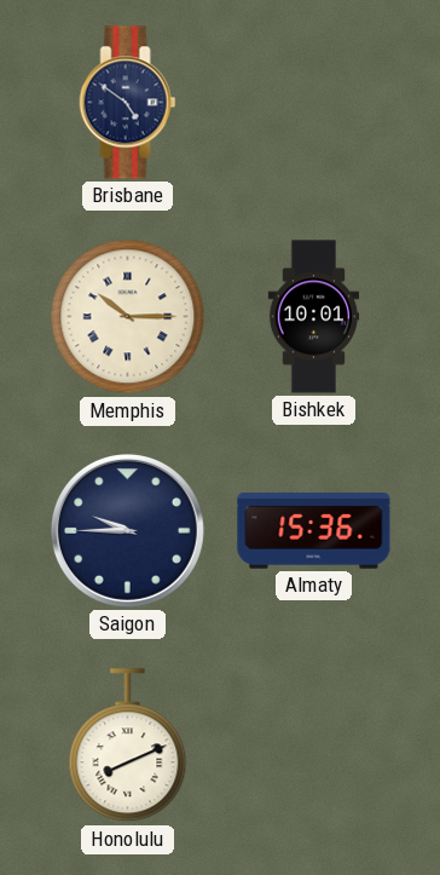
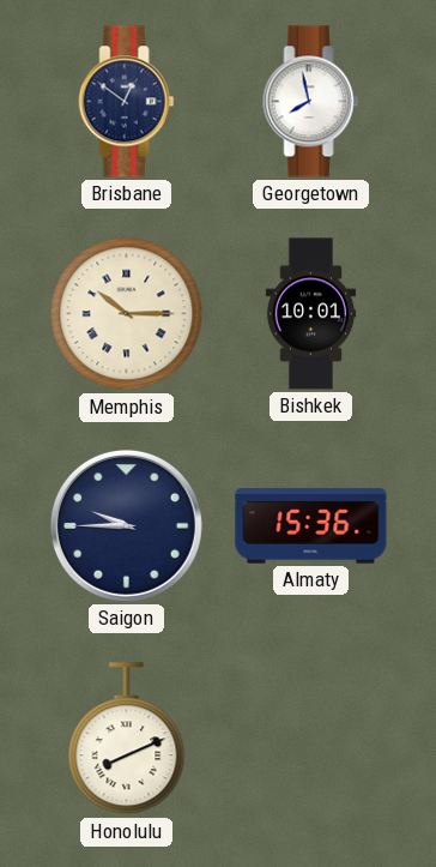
Brisbane: 4:51 -> 12:51 (127, 102)
Georgetown: none -> 7:58 (311, 102)
